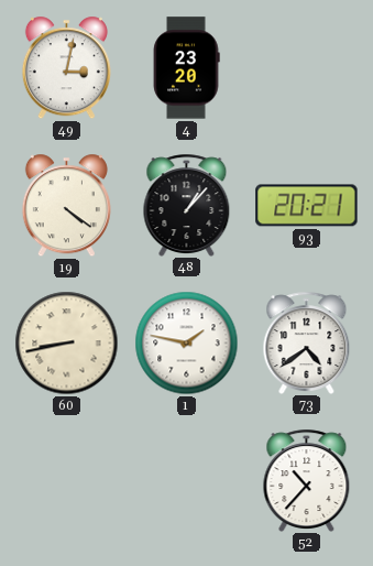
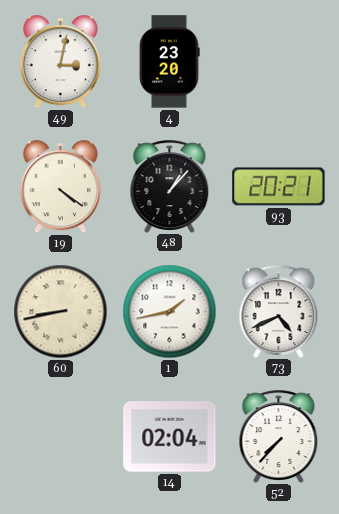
1: 1:47 -> 1:43 (170, 312)
73: 4:39 -> 4:41 (279, 311)
14: none -> 02:04 (170, 437)
52: 10:37 -> 7:37 (279, 436)
